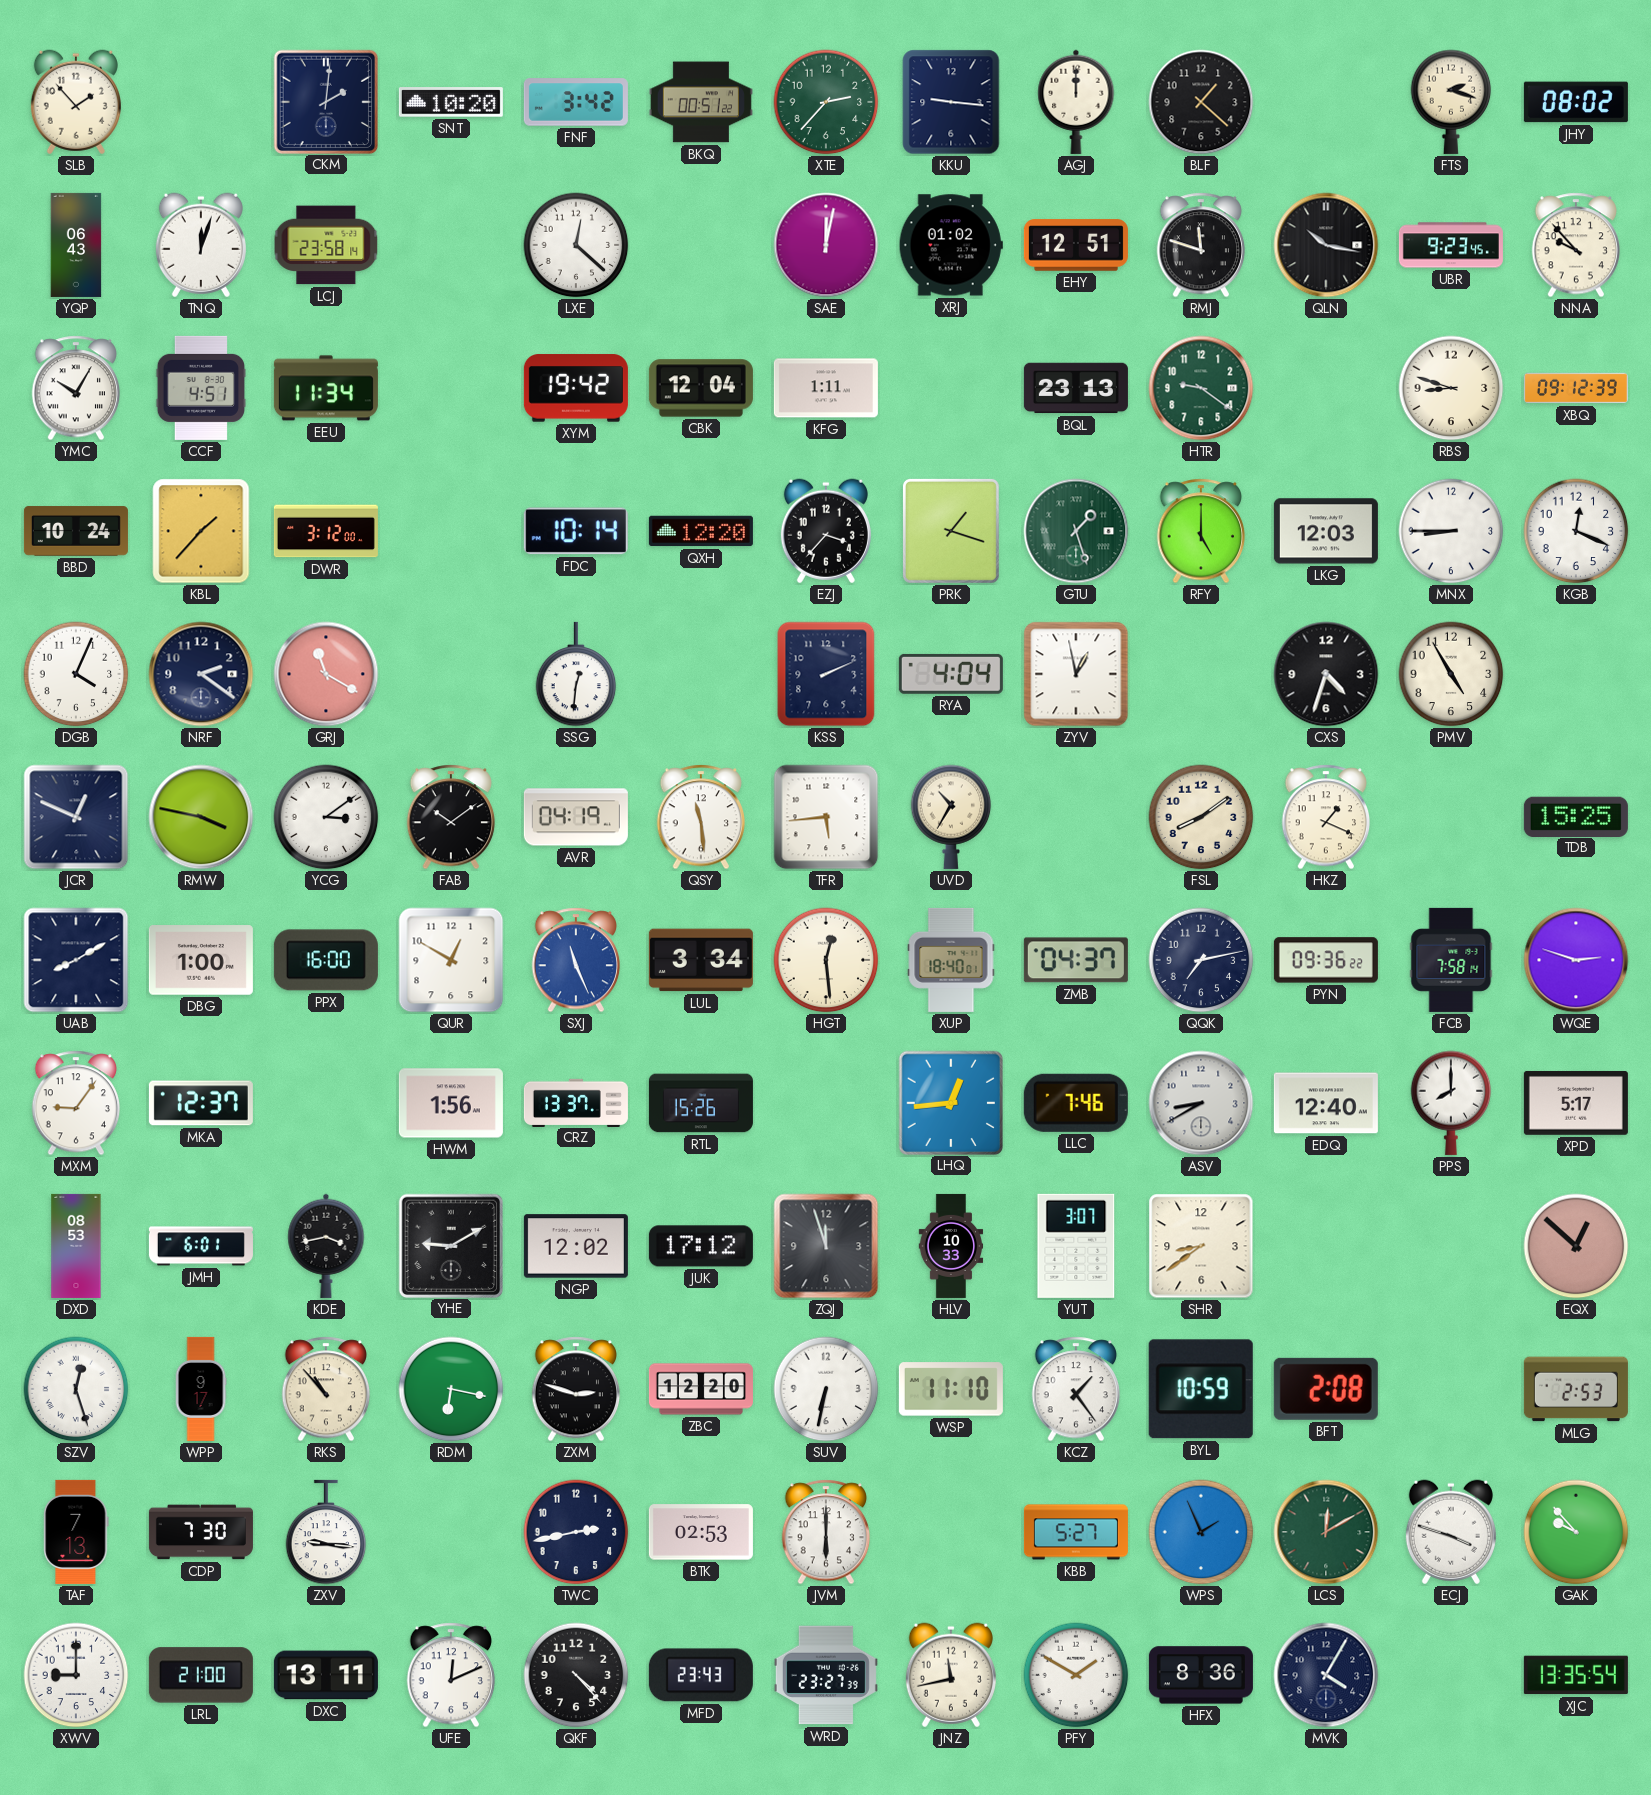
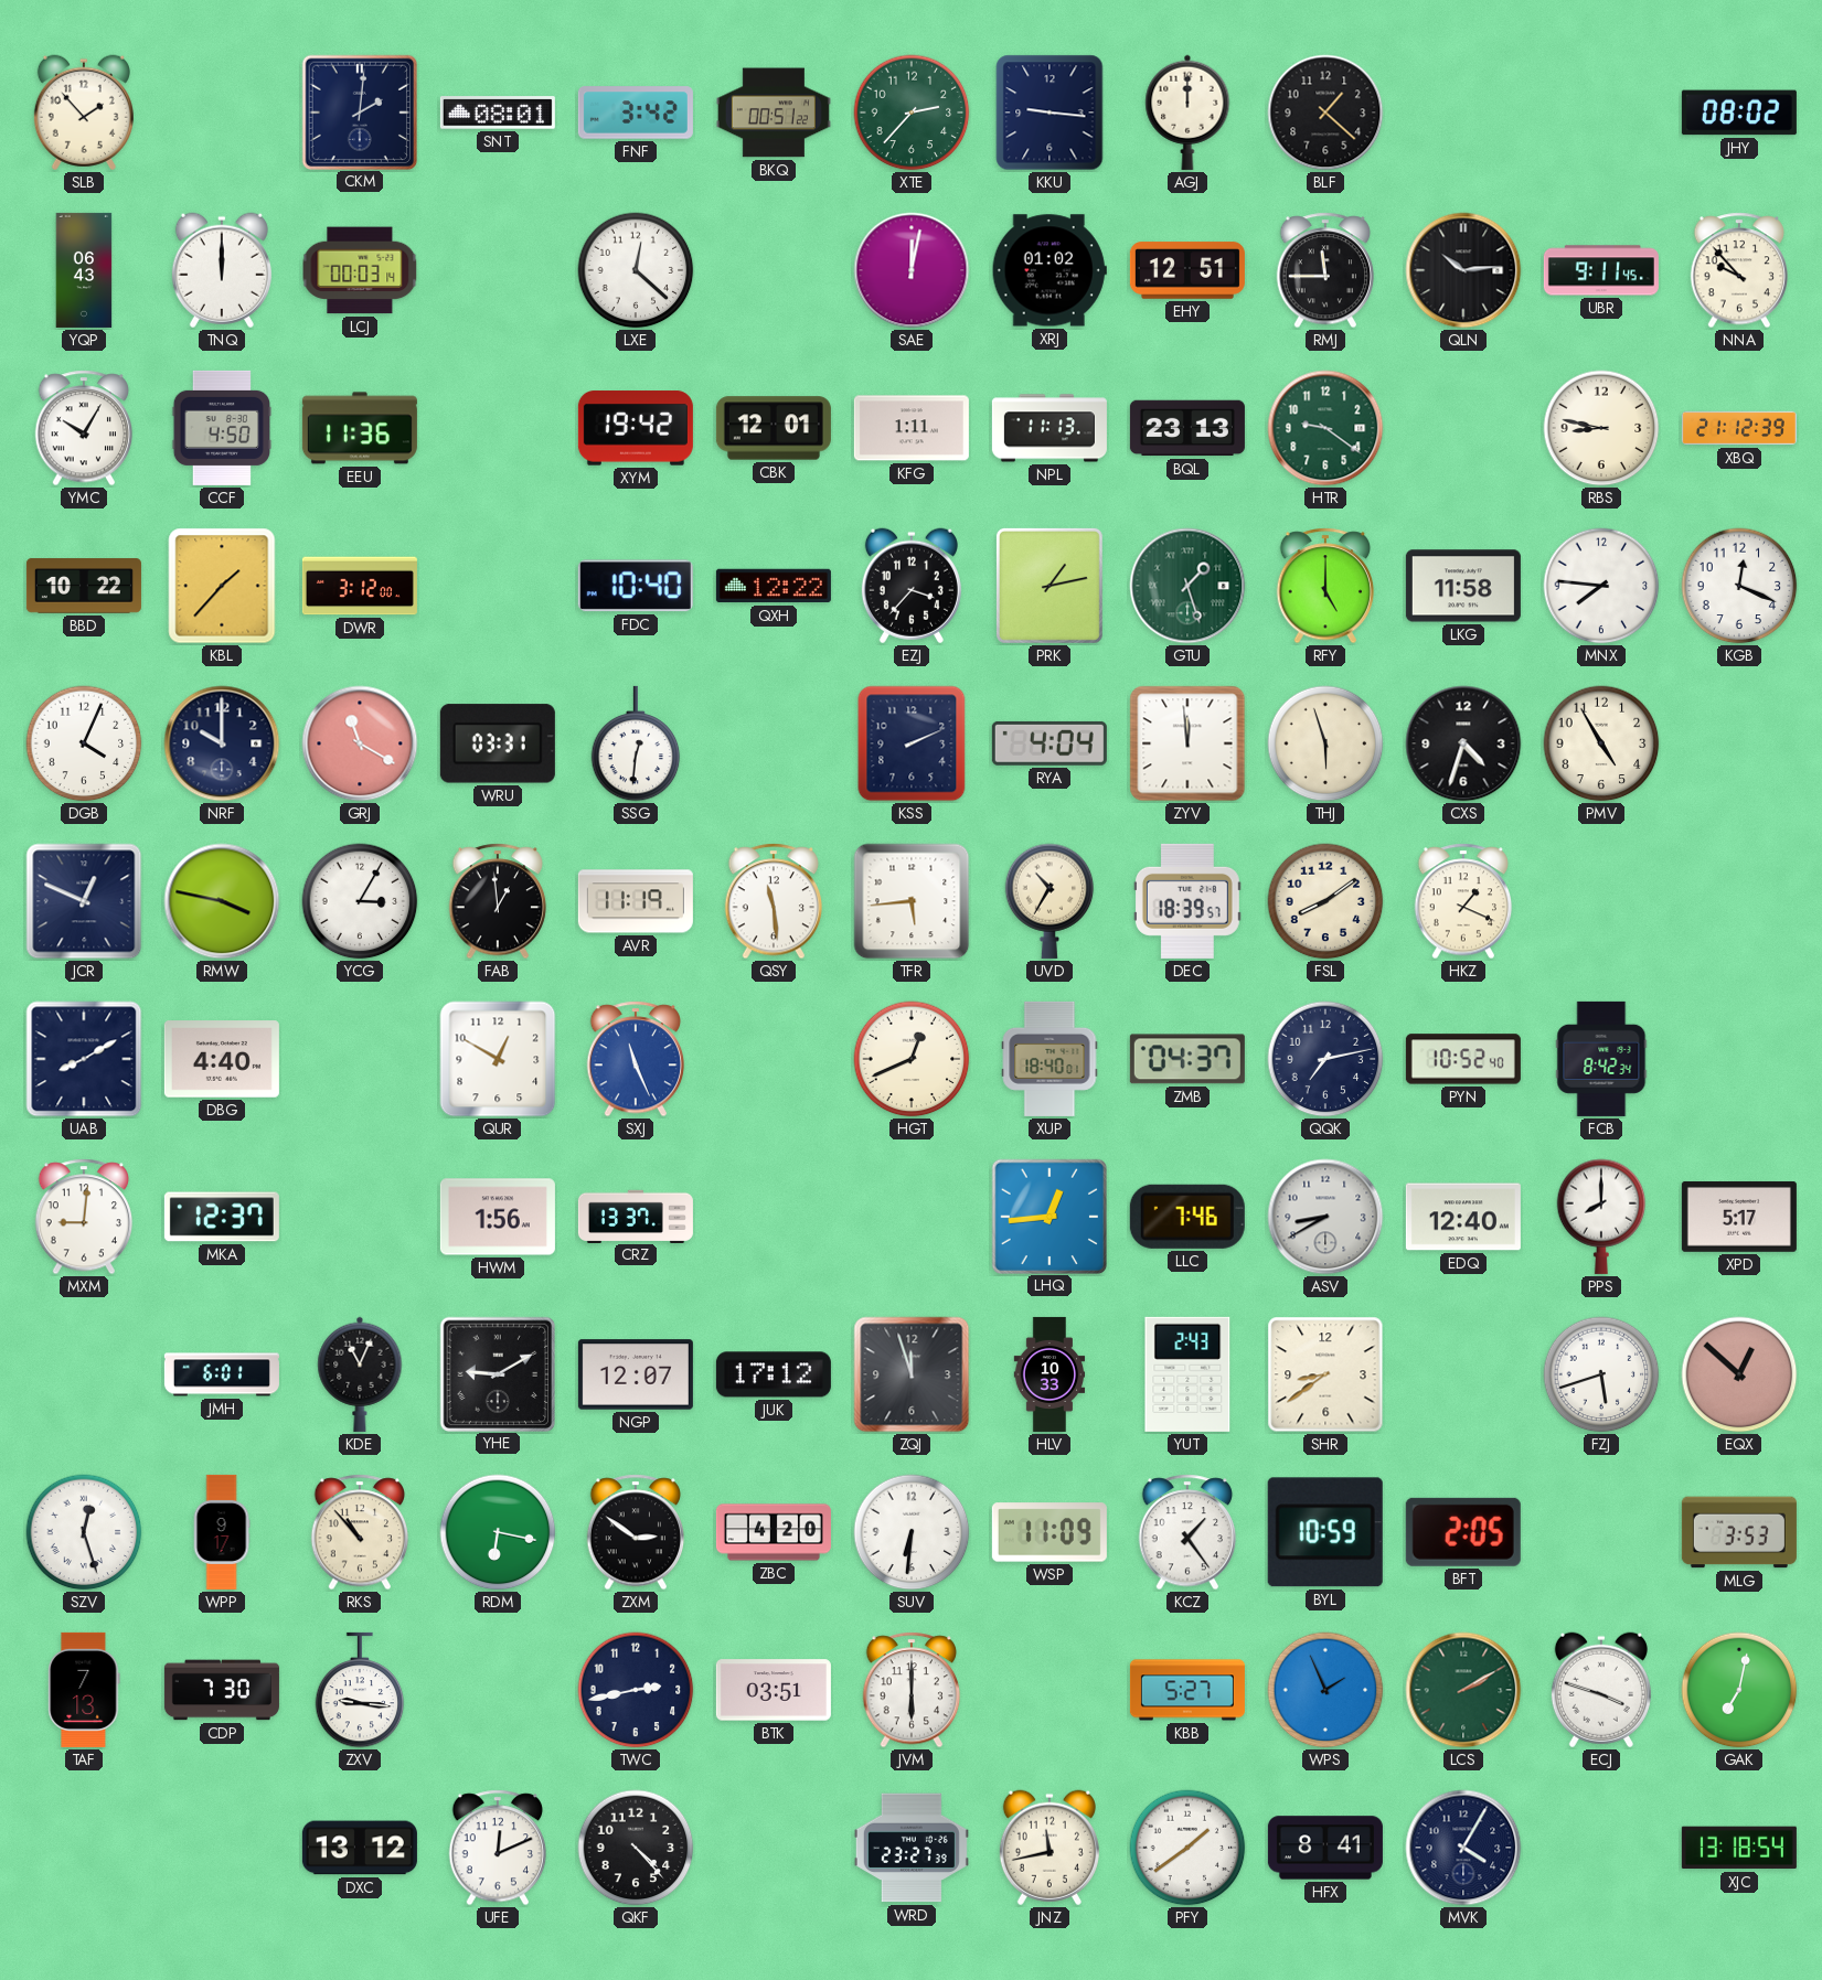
SNT: 10:20 -> 08:01 (498, 113)
FTS: 2:18 -> none (1451, 102)
TNQ: 12:03 -> 12:00 (222, 270)
LCJ: 23:58 -> 00:03 (360, 270)
RMJ: 11:48 -> 11:45 (1325, 270)
QLN: 10:17 -> 10:14 (1463, 270)
UBR: 9:23 -> 9:11 (1601, 270)
CCF: 4:51 -> 4:50 (222, 428)
EEU: 11:34 -> 11:36 (360, 428)
CBK: 12:04 -> 12:01 (774, 428)
NPL: none -> 11:13 (1049, 428)
RBS: 8:48 -> 8:47 (1601, 428)
XBQ: 09:12 -> 21:12 (1739, 428)
BBD: 10:24 -> 10:22 (84, 586)
FDC: 10:14 -> 10:40 (636, 586)
QXH: 12:20 -> 12:22 (774, 586)
PRK: 1:18 -> 1:13 (1049, 586)
LKG: 12:03 -> 11:58 (1463, 586)
MNX: 8:45 -> 7:46 (1601, 586)
NRF: 2:21 -> 10:00 (222, 743)
WRU: none -> 03:31 (498, 743)
ZYV: 12:58 -> 11:59 (1187, 743)
THJ: none -> 5:57 (1325, 743)
YCG: 3:09 -> 3:05 (360, 901)
FAB: 10:09 -> 12:59 (498, 901)
AVR: 04:19 -> 11:19 (636, 901)
DEC: none -> 18:39 (1187, 901)
TDB: 15:25 -> none (1576, 816)
DBG: 1:00 -> 4:40 (222, 1059)
PPX: 16:00 -> none (326, 960)
LUL: 3:34 -> none (701, 960)
HGT: 12:29 -> 12:41 (912, 1059)
PYN: 09:36 -> 10:52 (1463, 1059)
FCB: 7:58 -> 8:42 (1601, 1059)
WQE: 2:48 -> none (1576, 960)
MXM: 9:06 -> 9:01 (84, 1217)
RTL: 15:26 -> none (701, 1103)
DXD: 08:53 -> none (76, 1246)
KDE: 3:43 -> 11:04 (360, 1374)
NGP: 12:02 -> 12:07 (636, 1374)
YUT: 3:07 -> 2:43 (1187, 1374)
FZJ: none -> 5:42 (1601, 1374)
ZXM: 2:48 -> 2:51 (636, 1532)
ZBC: 12:20 -> 4:20 (774, 1532)
SUV: 6:32 -> 6:31 (912, 1532)
WSP: 11:10 -> 11:09 (1049, 1532)
BFT: 2:08 -> 2:05 (1463, 1532)
MLG: 2:53 -> 3:53 (1739, 1532)
BTK: 02:53 -> 03:51 (774, 1690)
LCS: 12:10 -> 2:10 (1463, 1690)
GAK: 9:53 -> 7:02 (1739, 1690)
XWV: 9:00 -> none (76, 1675)
LRL: 21:00 -> none (201, 1675)
DXC: 13:11 -> 13:12 (360, 1848)
MFD: 23:43 -> none (701, 1675)
PFY: 1:50 -> 1:39 (1187, 1848)
HFX: 8:36 -> 8:41 (1325, 1848)
XJC: 13:35 -> 13:18 (1739, 1848)
